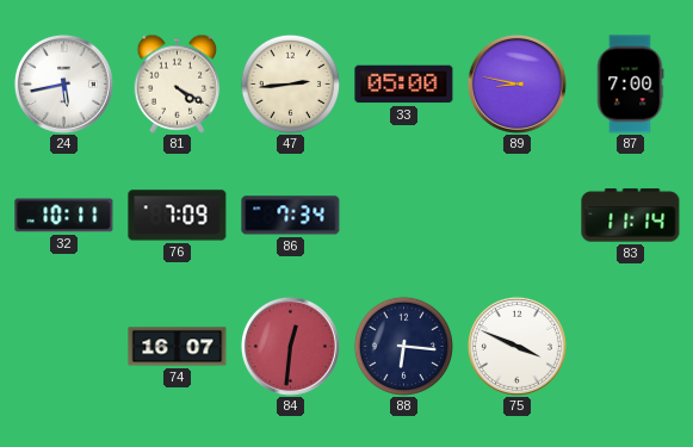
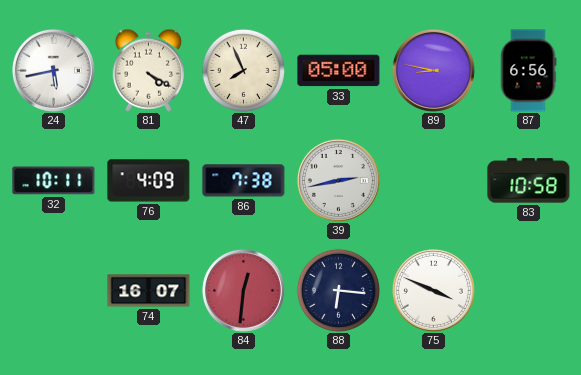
47: 2:44 -> 7:56 (243, 70)
87: 7:00 -> 6:56 (528, 71)
76: 7:09 -> 4:09 (149, 181)
86: 7:34 -> 7:38 (244, 181)
39: none -> 2:43 (338, 180)
83: 11:14 -> 10:58 (529, 181)
